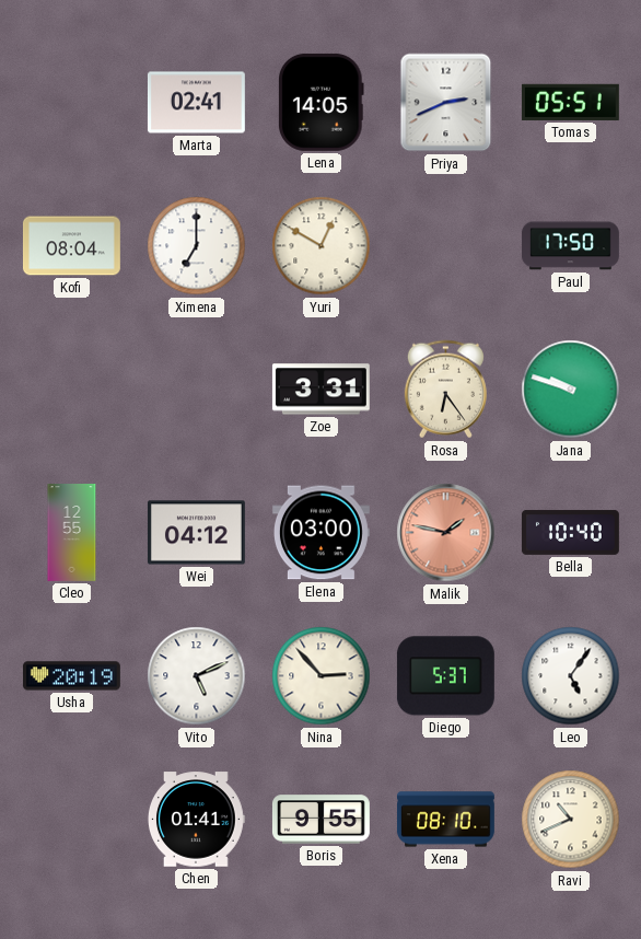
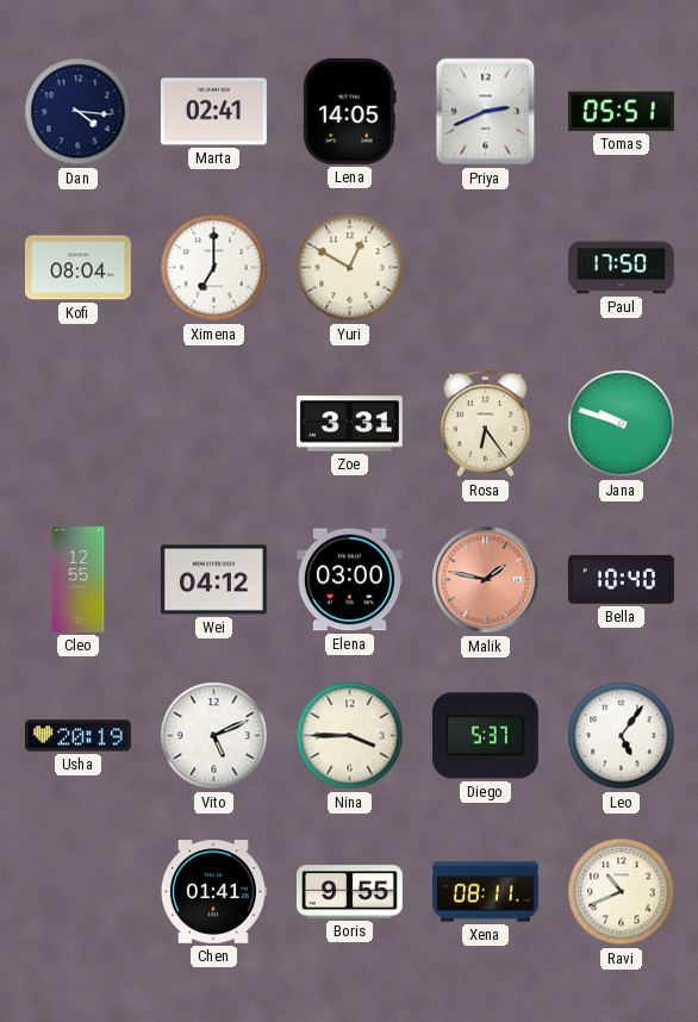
Dan: none -> 4:16 (79, 112)
Nina: 2:53 -> 3:45 (350, 736)
Xena: 08:10 -> 08:11 (485, 892)
